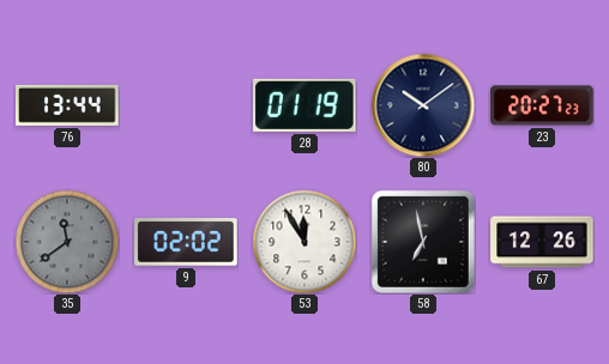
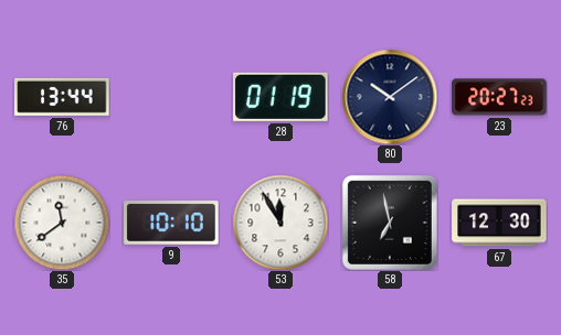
35 dial: grey -> white (62, 223)
9: 02:02 -> 10:10 (171, 223)
67: 12:26 -> 12:30 (499, 223)
